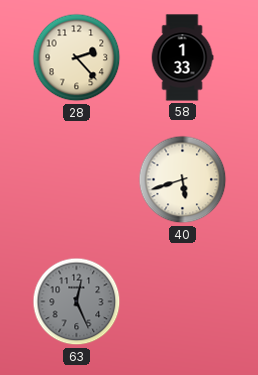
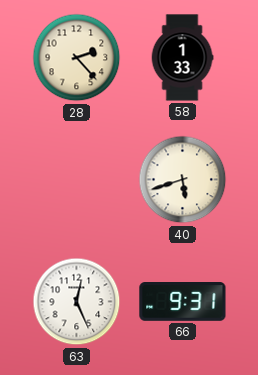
63 dial: grey -> white (77, 302)
66: none -> 9:31 (183, 302)
